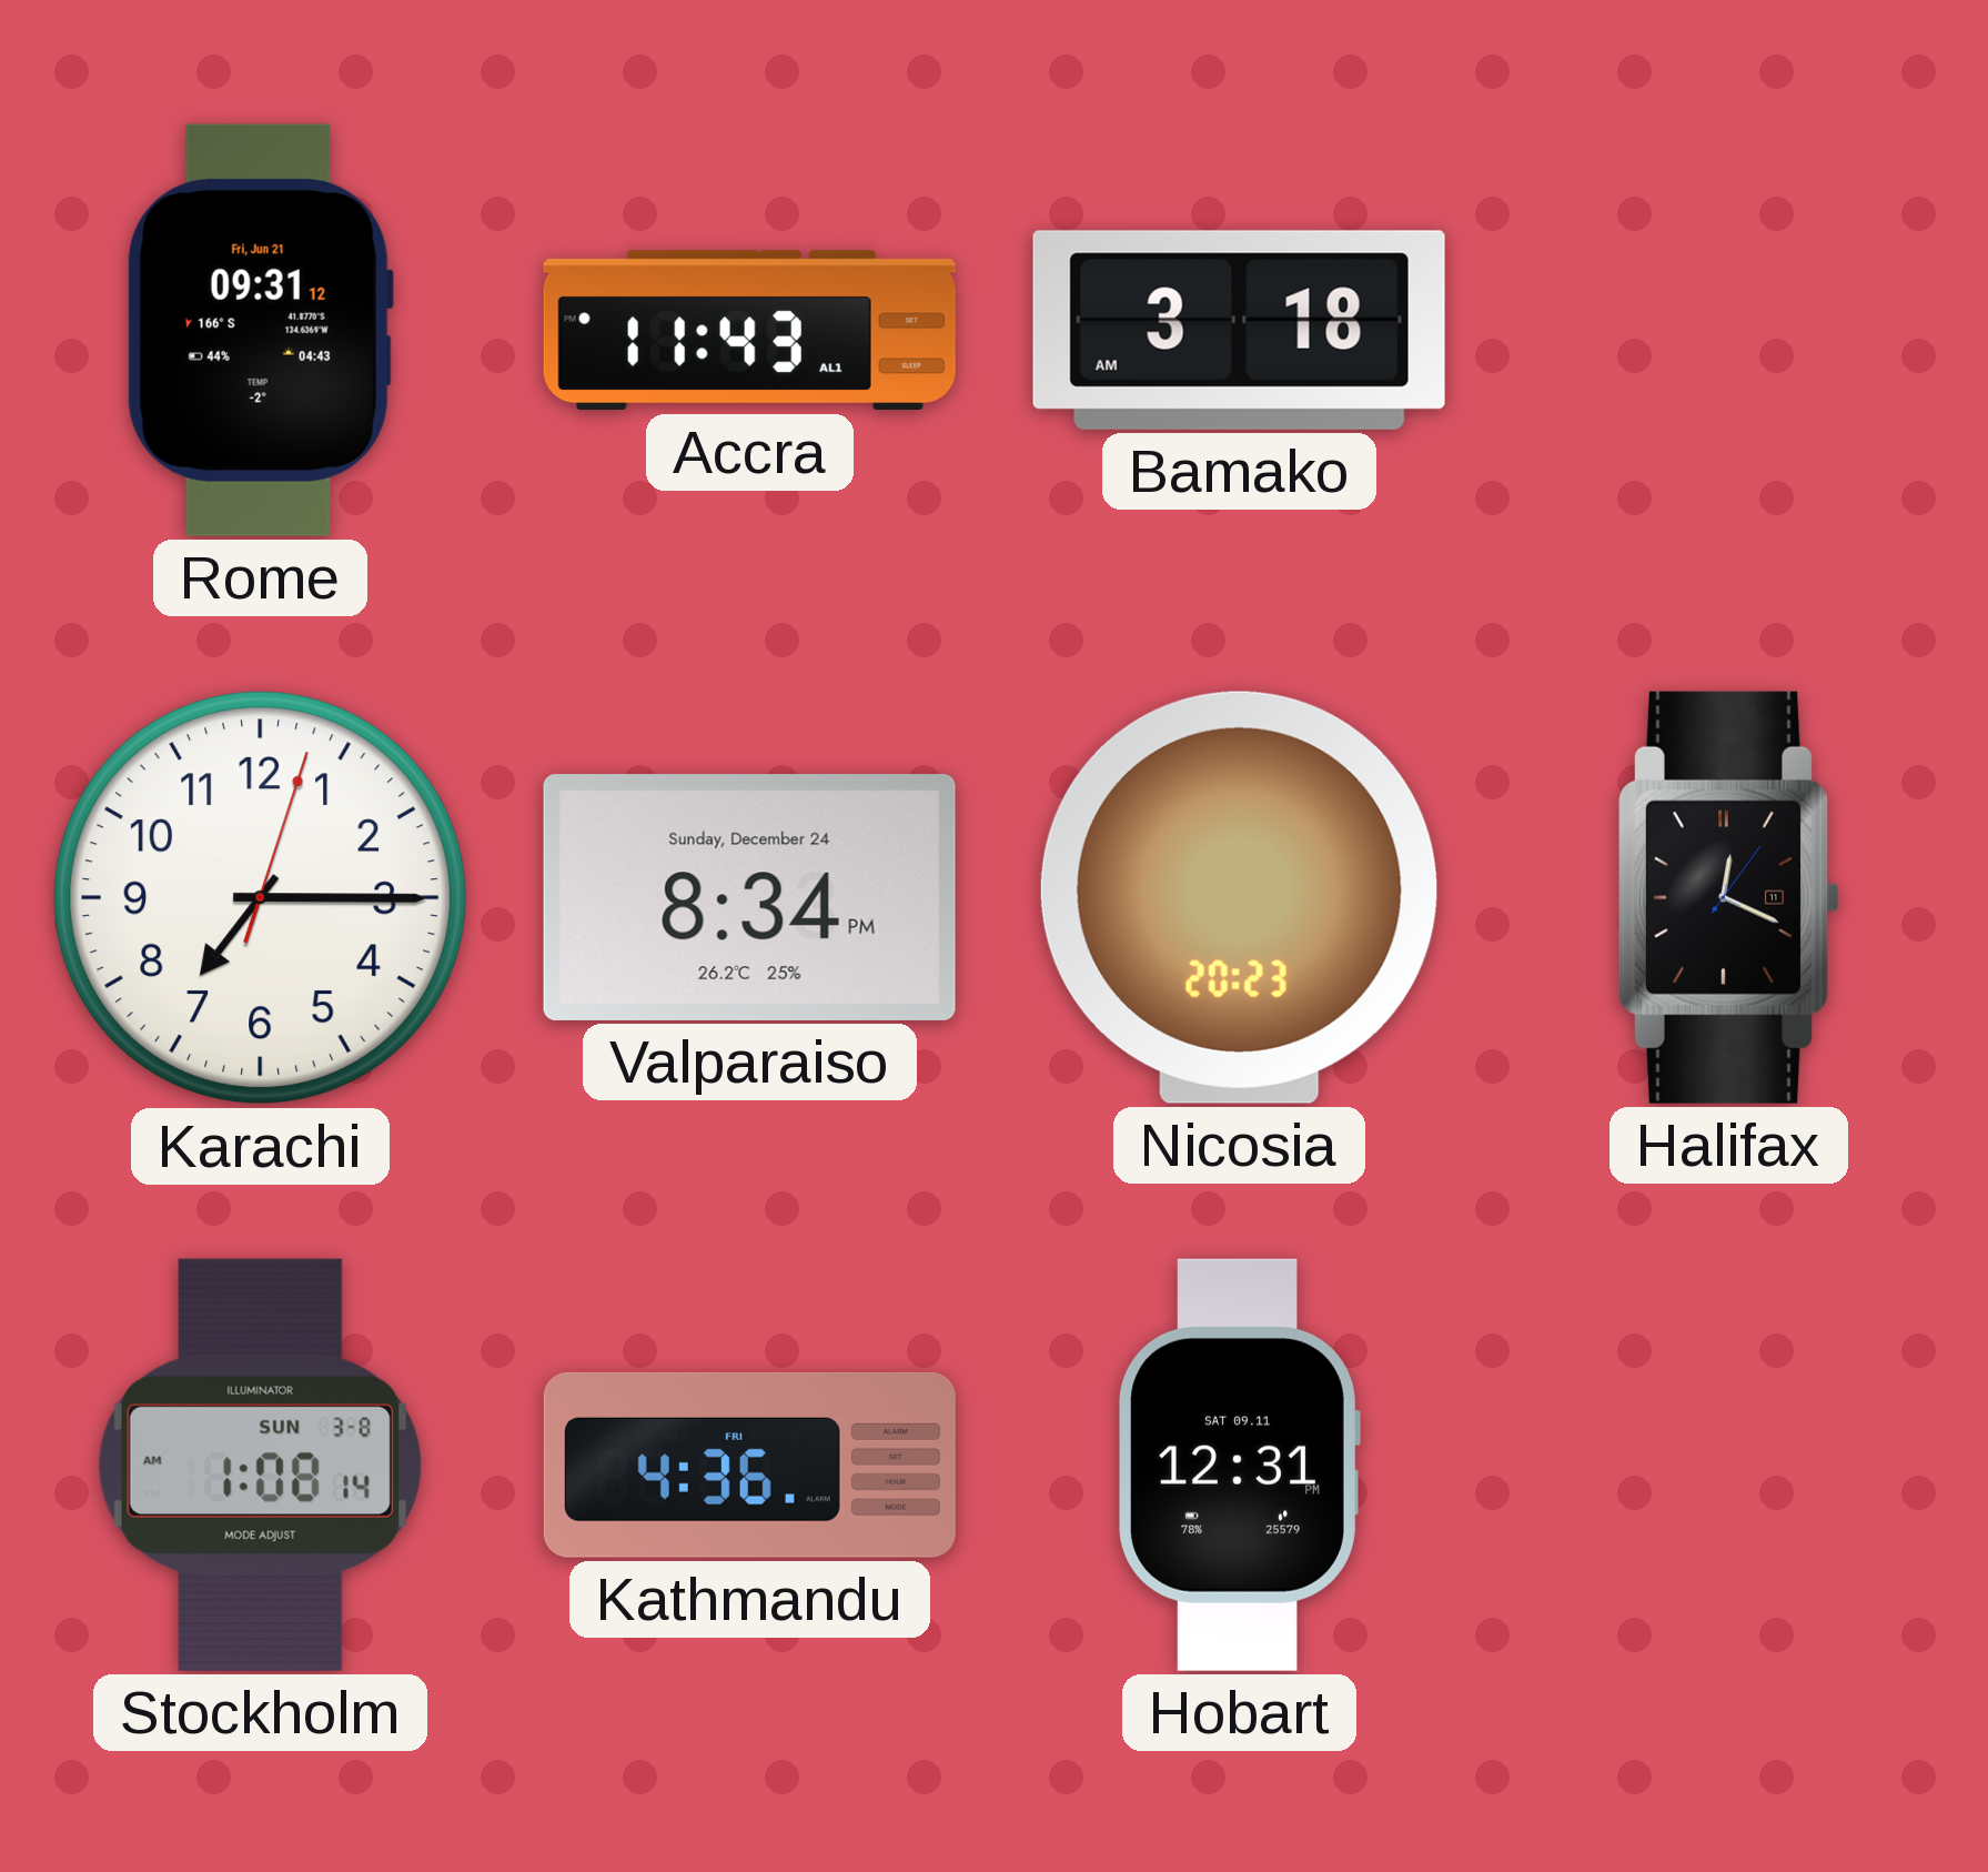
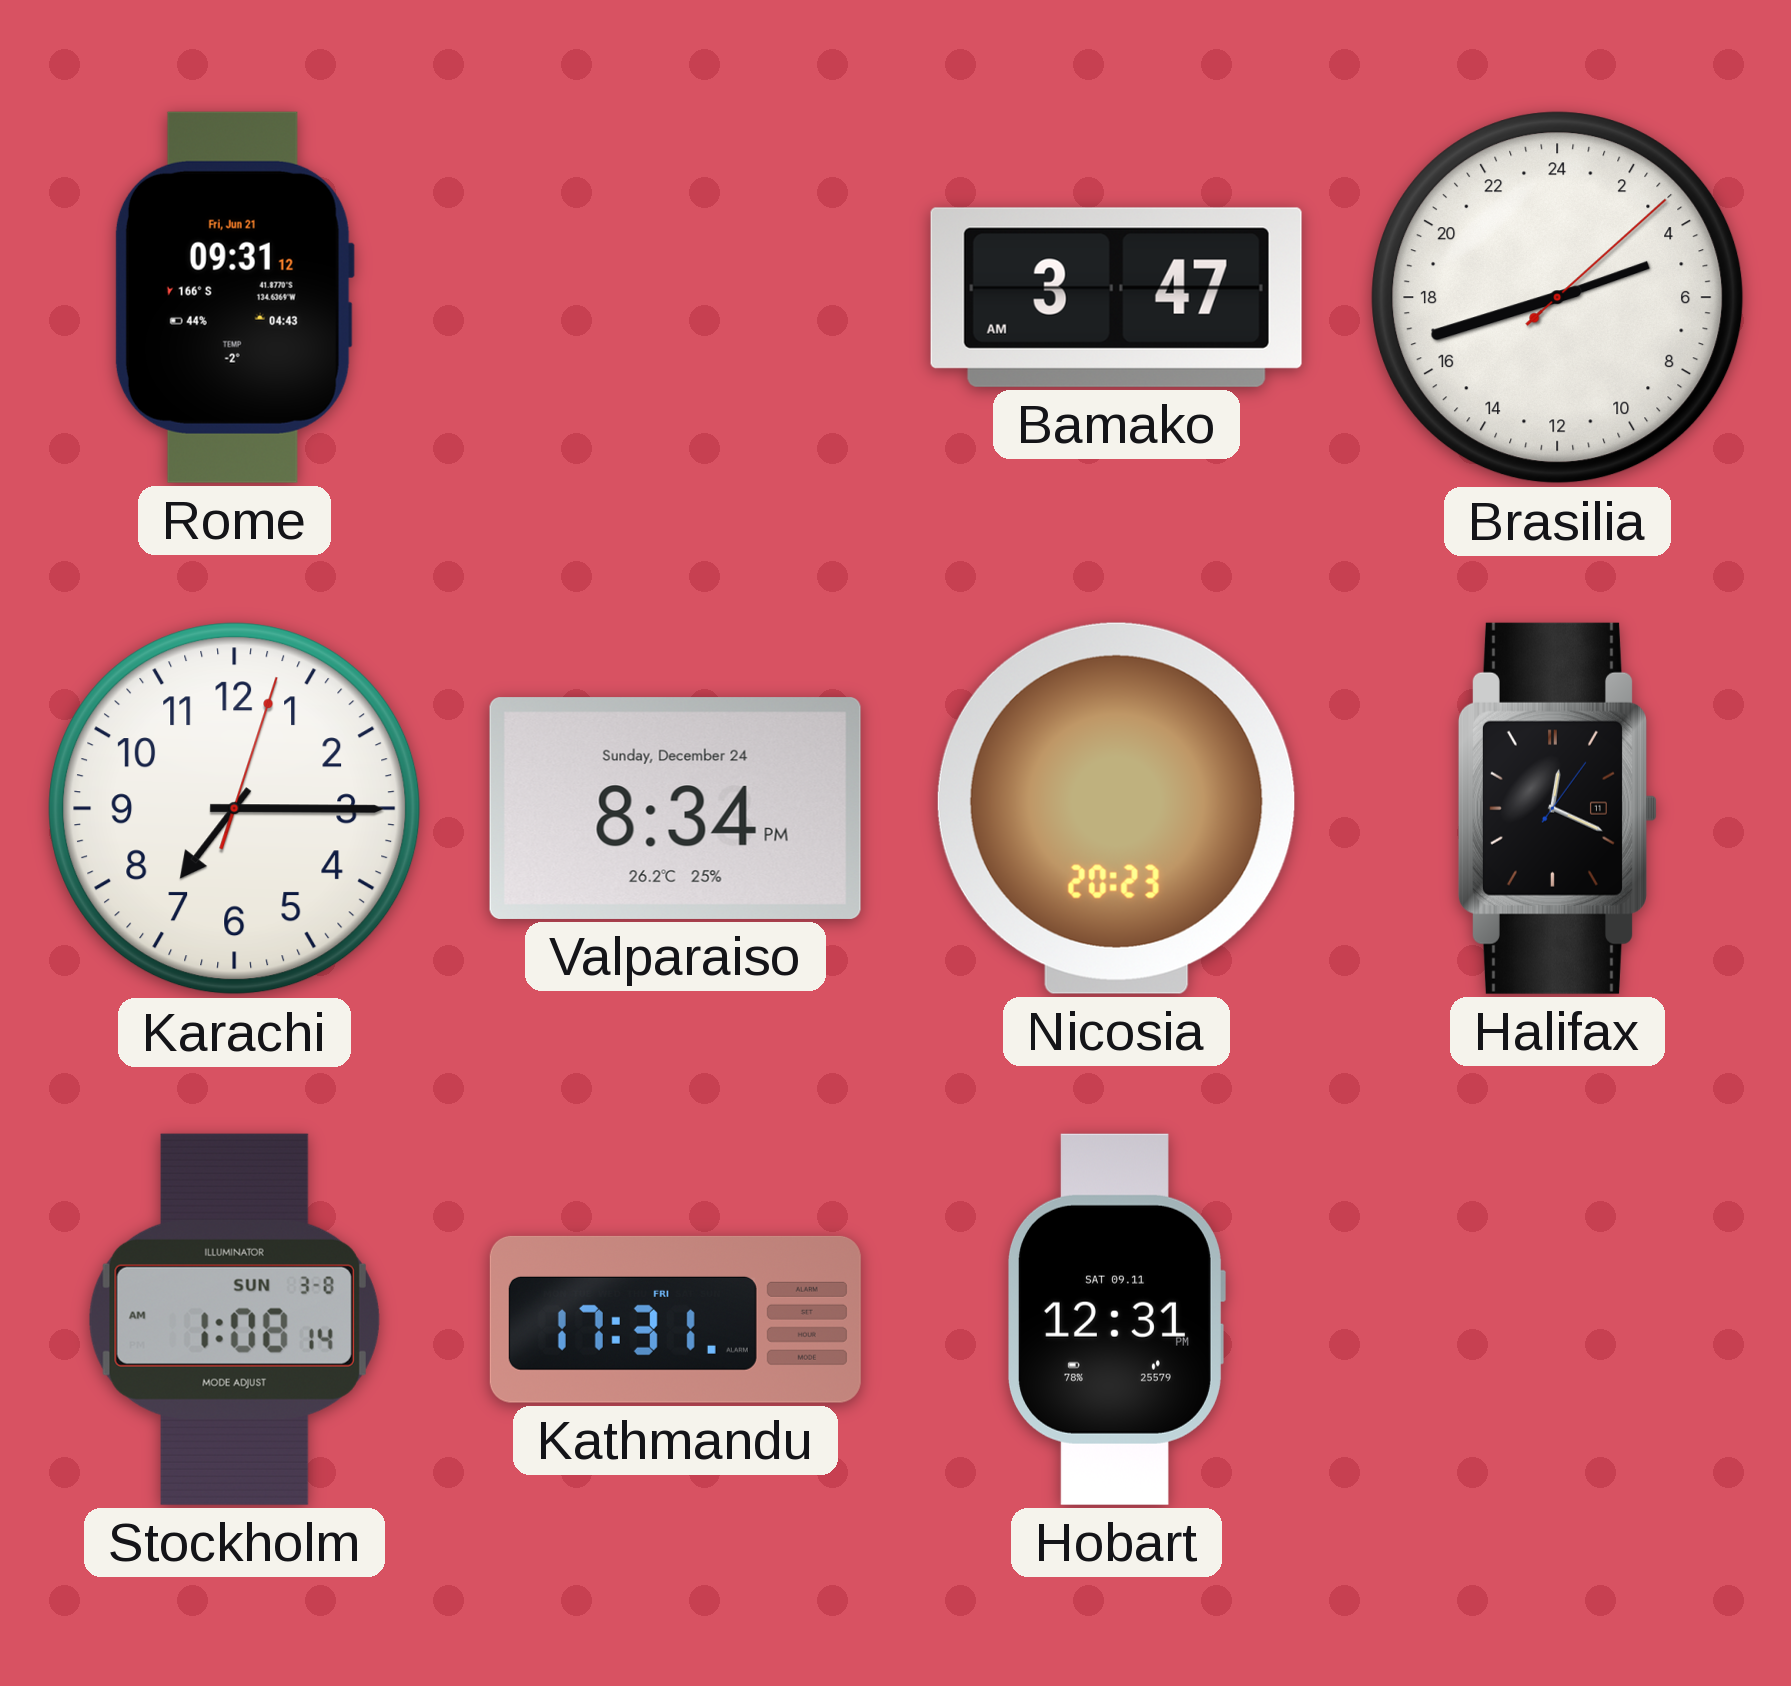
Accra: 11:43 -> none (749, 331)
Bamako: 3:18 -> 3:47 (1116, 297)
Brasilia: none -> 4:42 (1558, 298)
Kathmandu: 4:36 -> 17:31 (675, 1319)
